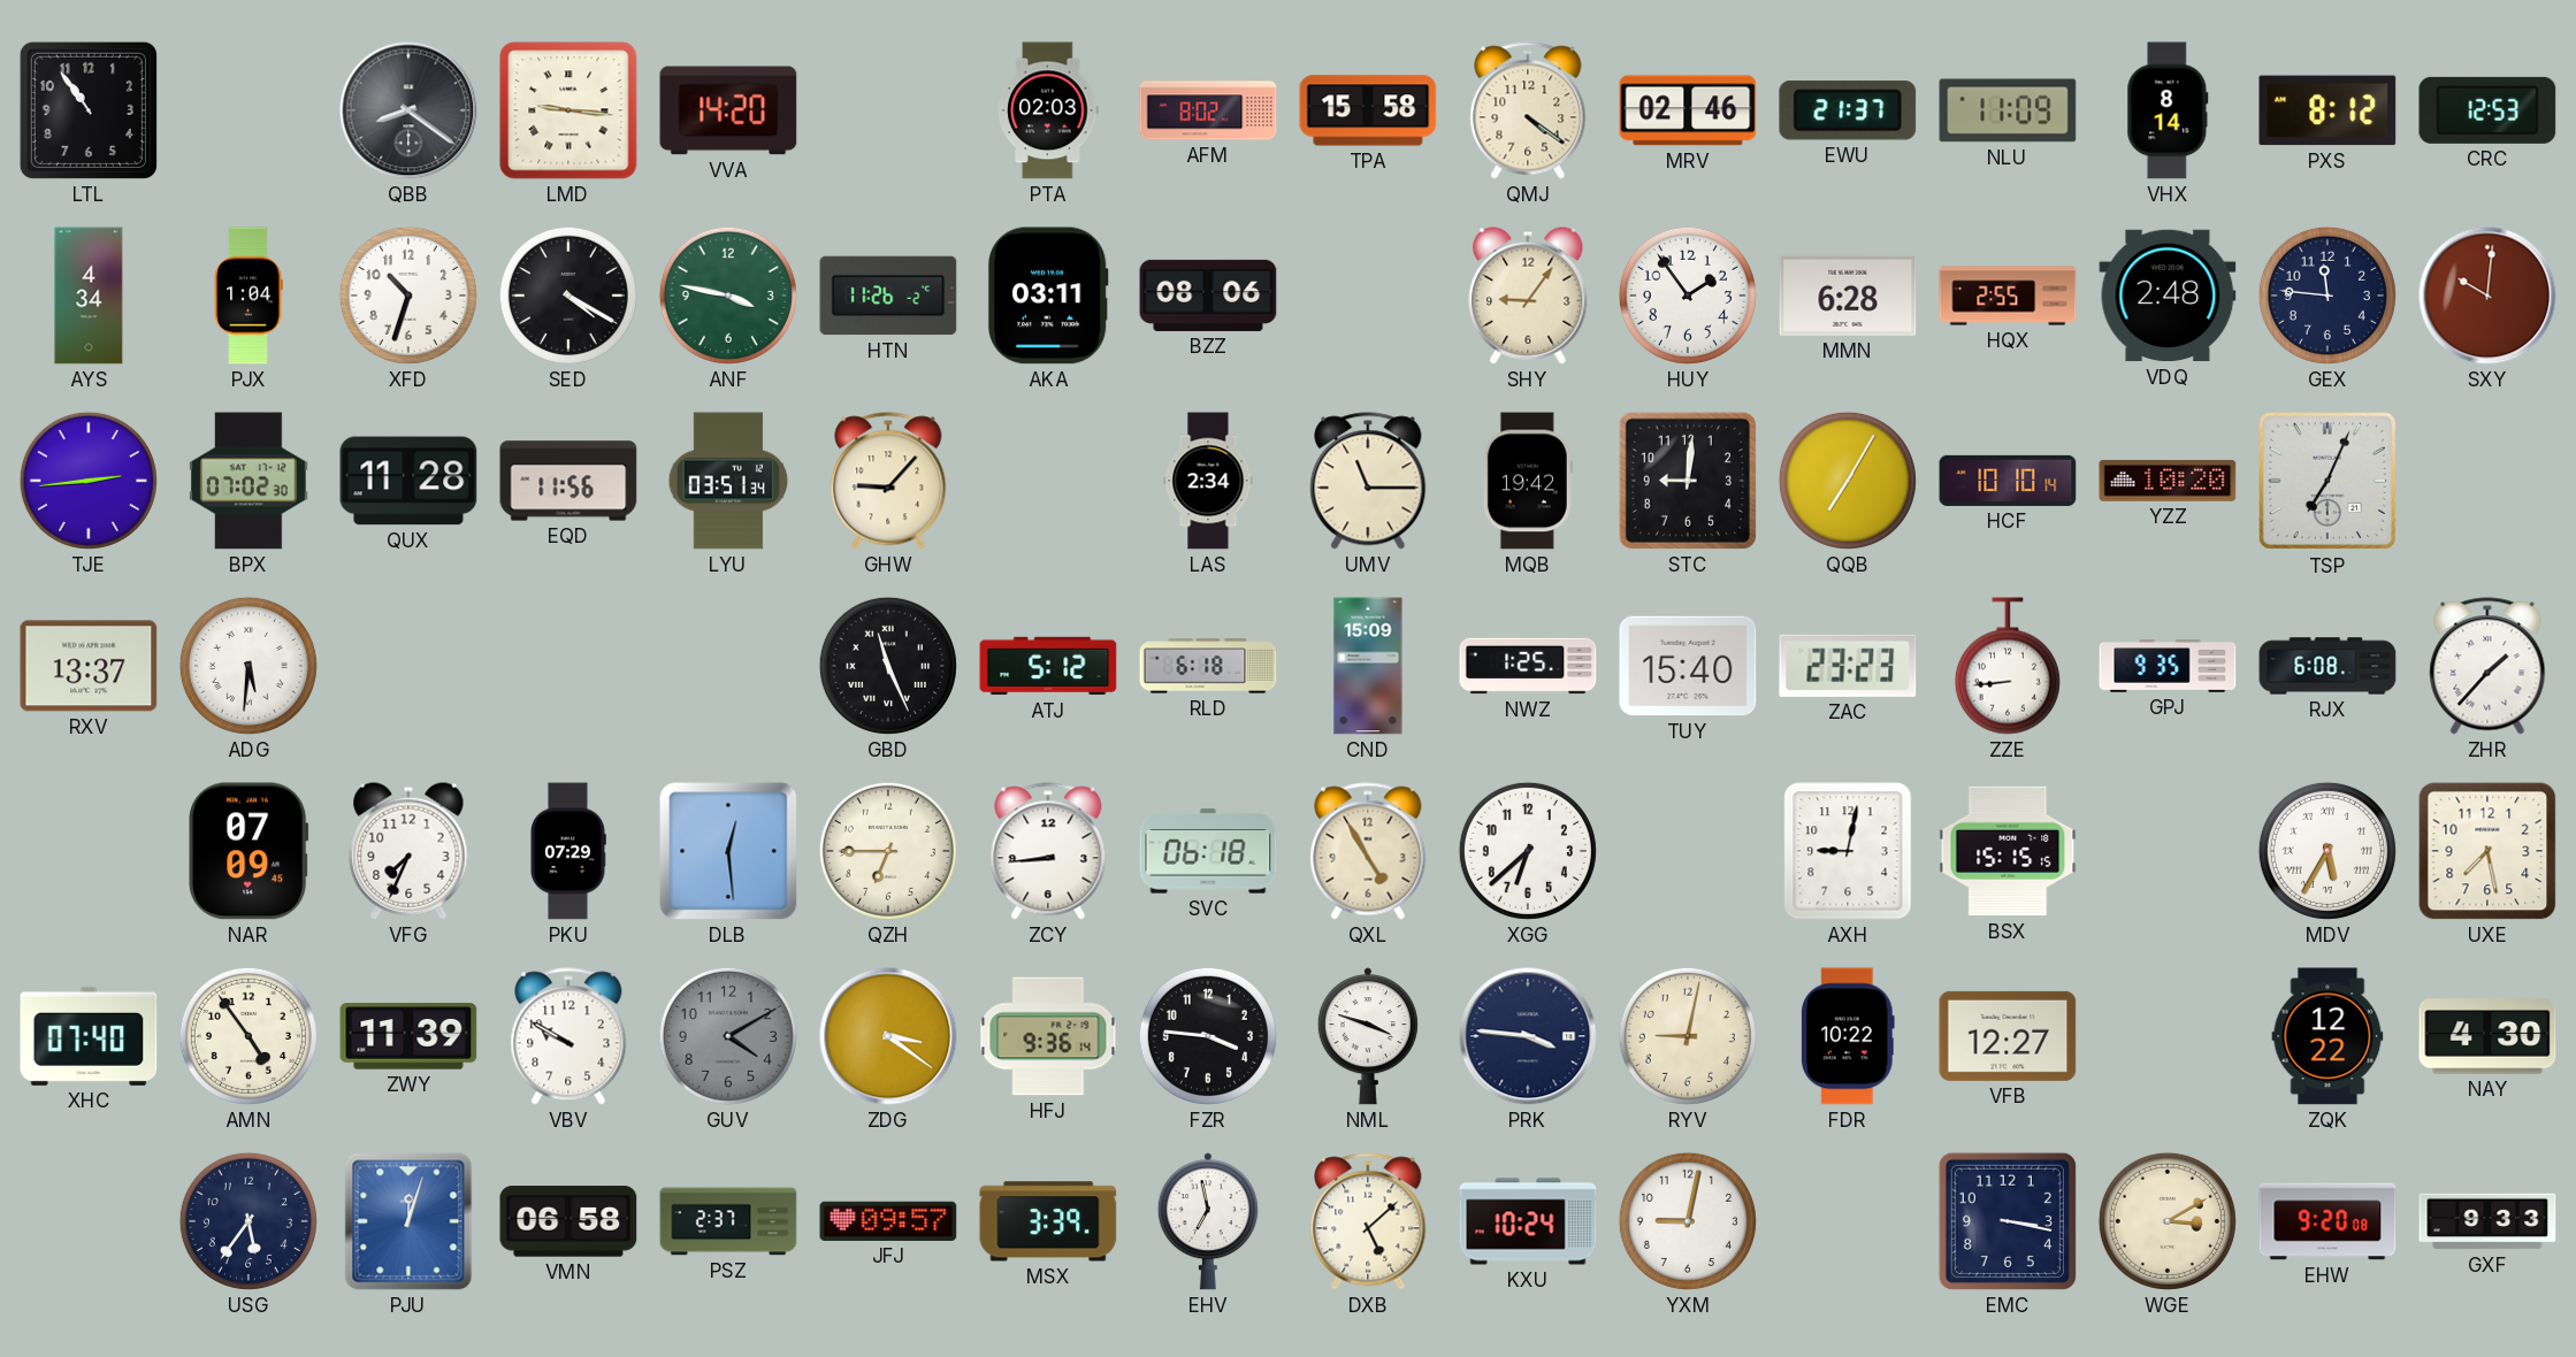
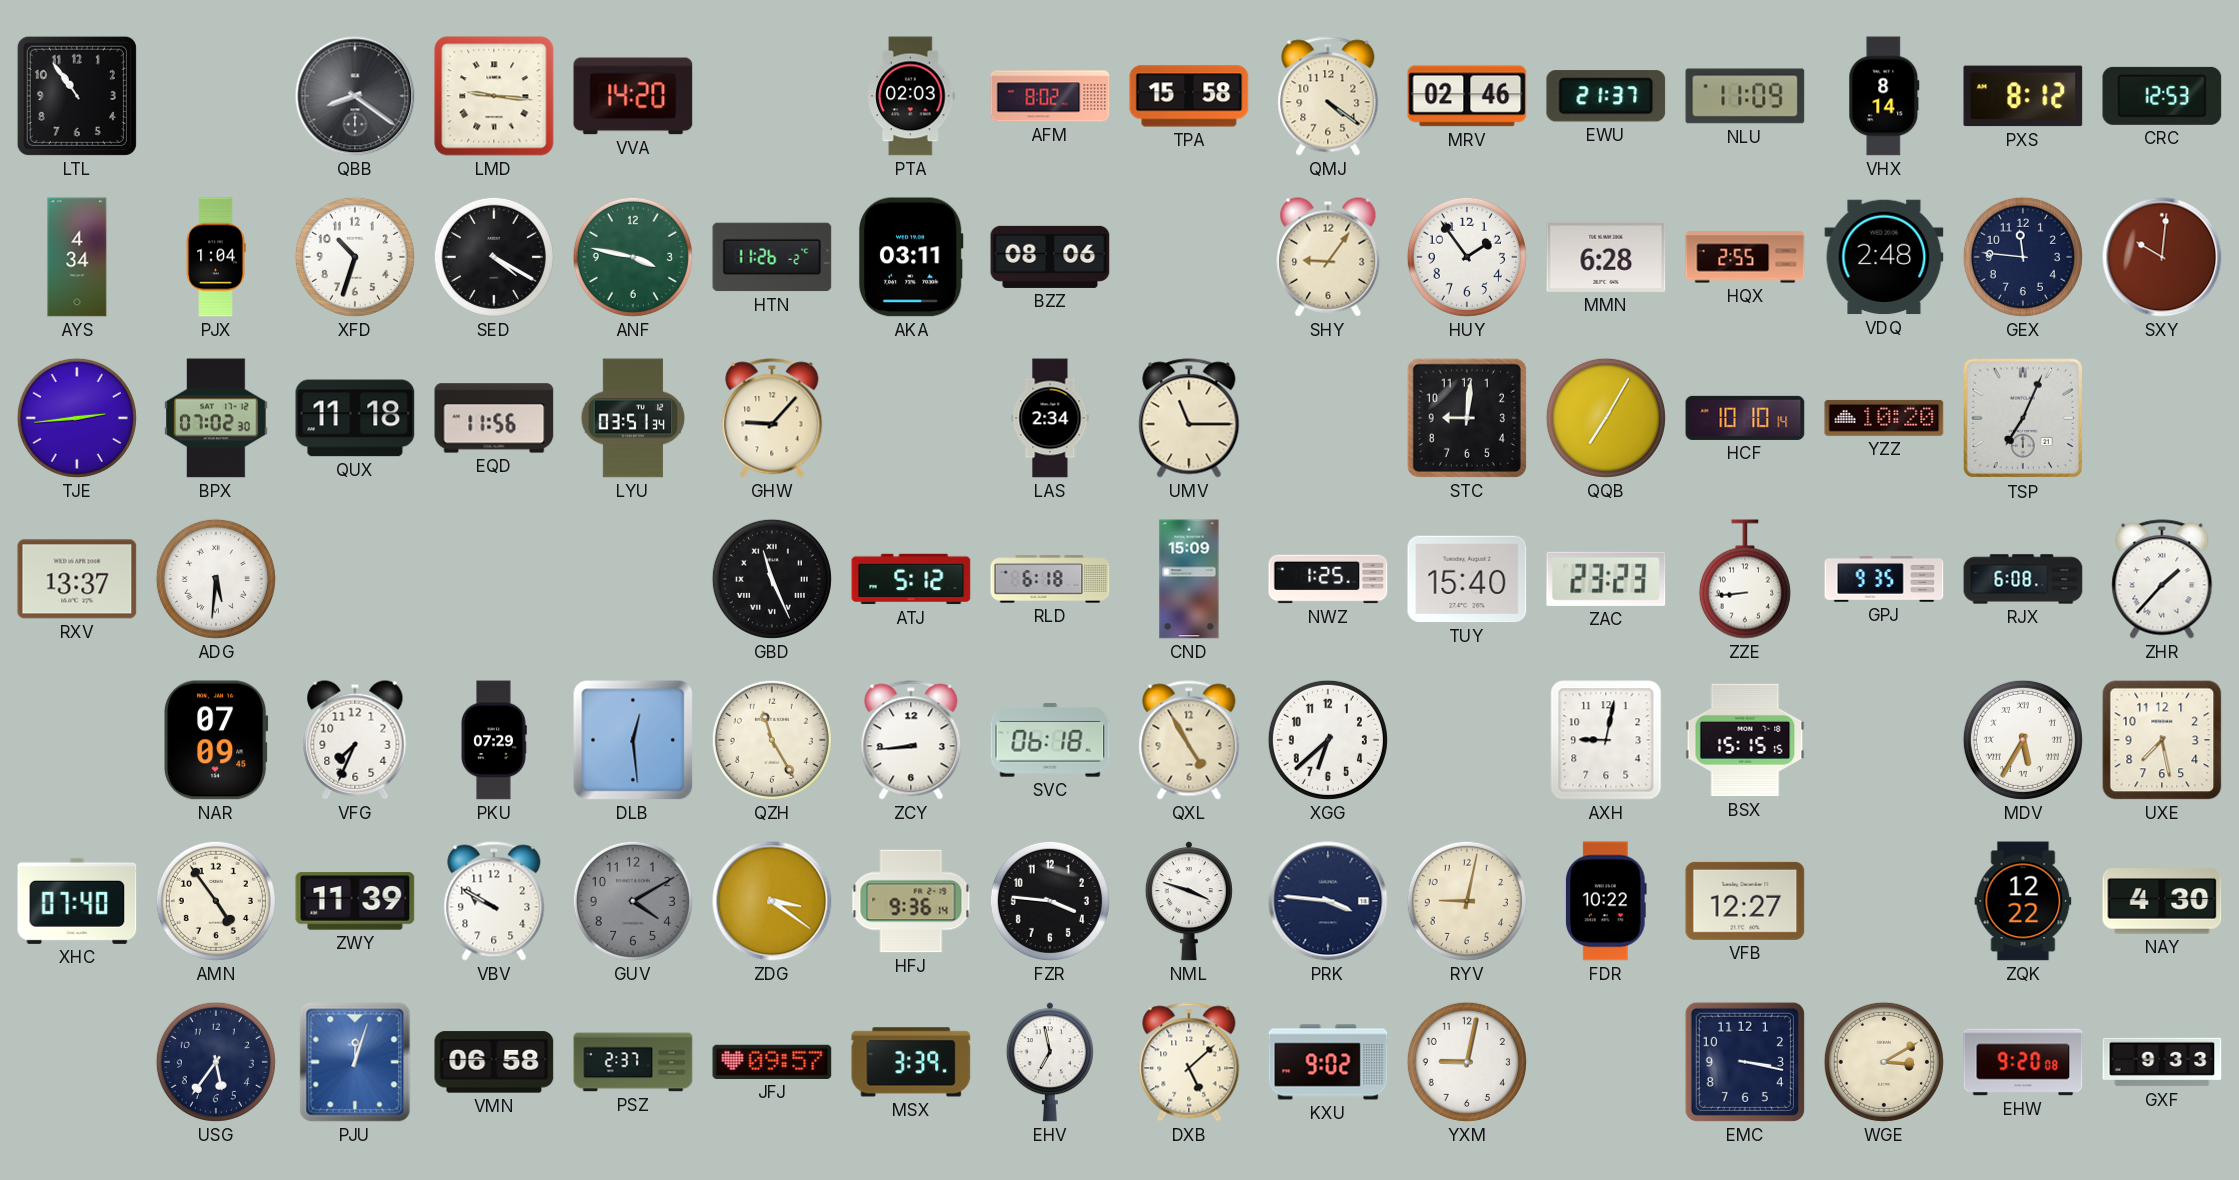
QUX: 11:28 -> 11:18 (355, 418)
MQB: 19:42 -> none (1528, 481)
QZH: 6:45 -> 11:25 (772, 740)
KXU: 10:24 -> 9:02 (1328, 1062)
